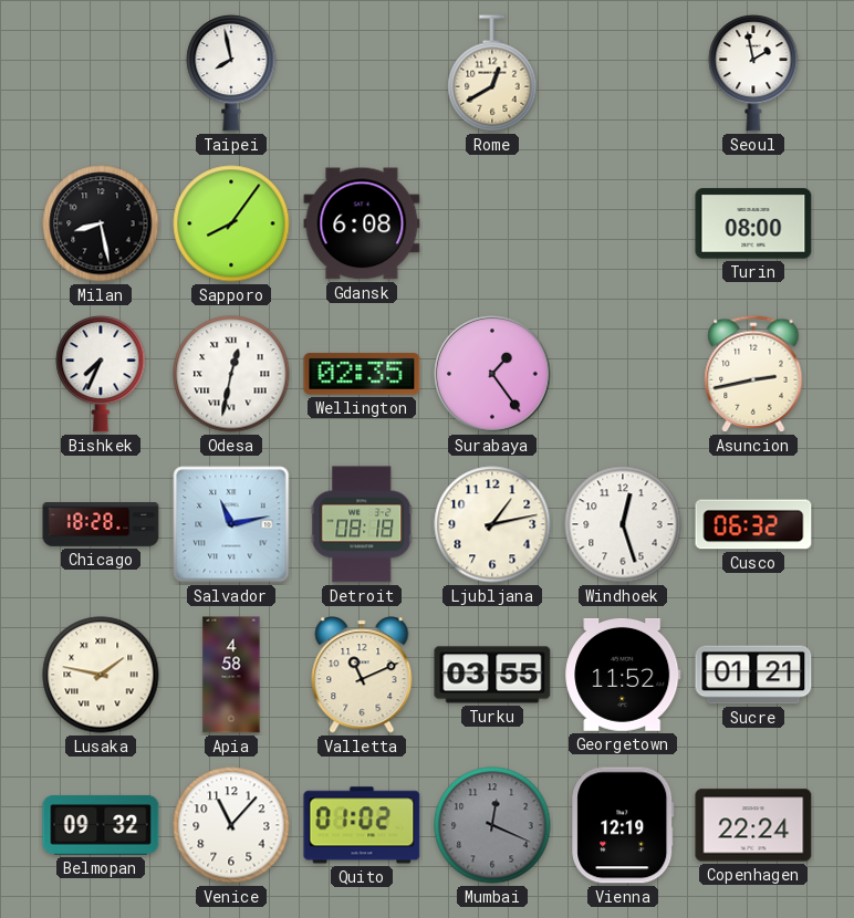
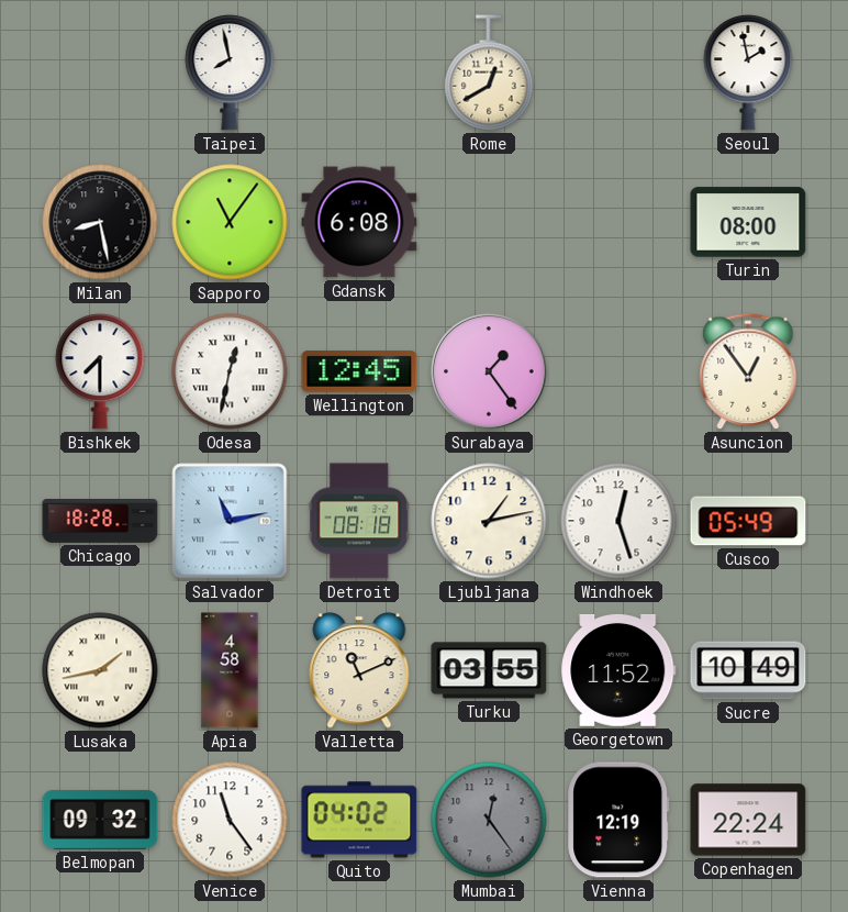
Sapporo: 8:06 -> 11:06 (230, 222)
Bishkek: 7:34 -> 7:30 (100, 371)
Wellington: 02:35 -> 12:45 (359, 371)
Asuncion: 2:43 -> 12:54 (748, 371)
Cusco: 06:32 -> 05:49 (748, 521)
Lusaka: 1:47 -> 1:43 (100, 670)
Sucre: 01:21 -> 10:49 (748, 670)
Venice: 11:07 -> 11:24 (230, 820)
Quito: 01:02 -> 04:02 (359, 820)
Mumbai: 12:19 -> 12:24 (489, 820)
